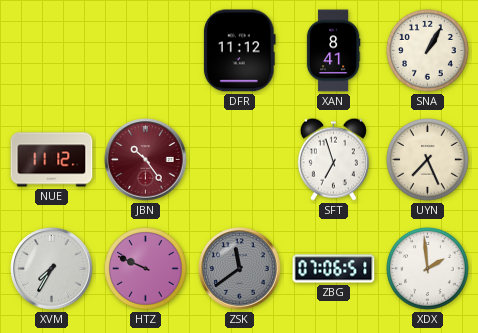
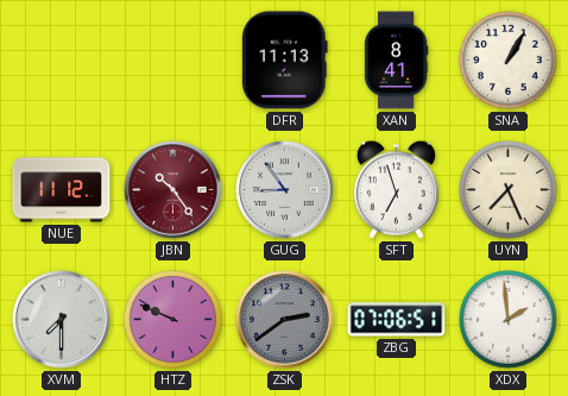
DFR: 11:12 -> 11:13 (285, 61)
GUG: none -> 8:54 (285, 190)
XVM: 7:35 -> 7:30 (62, 320)
ZSK: 11:39 -> 2:39 (285, 320)
